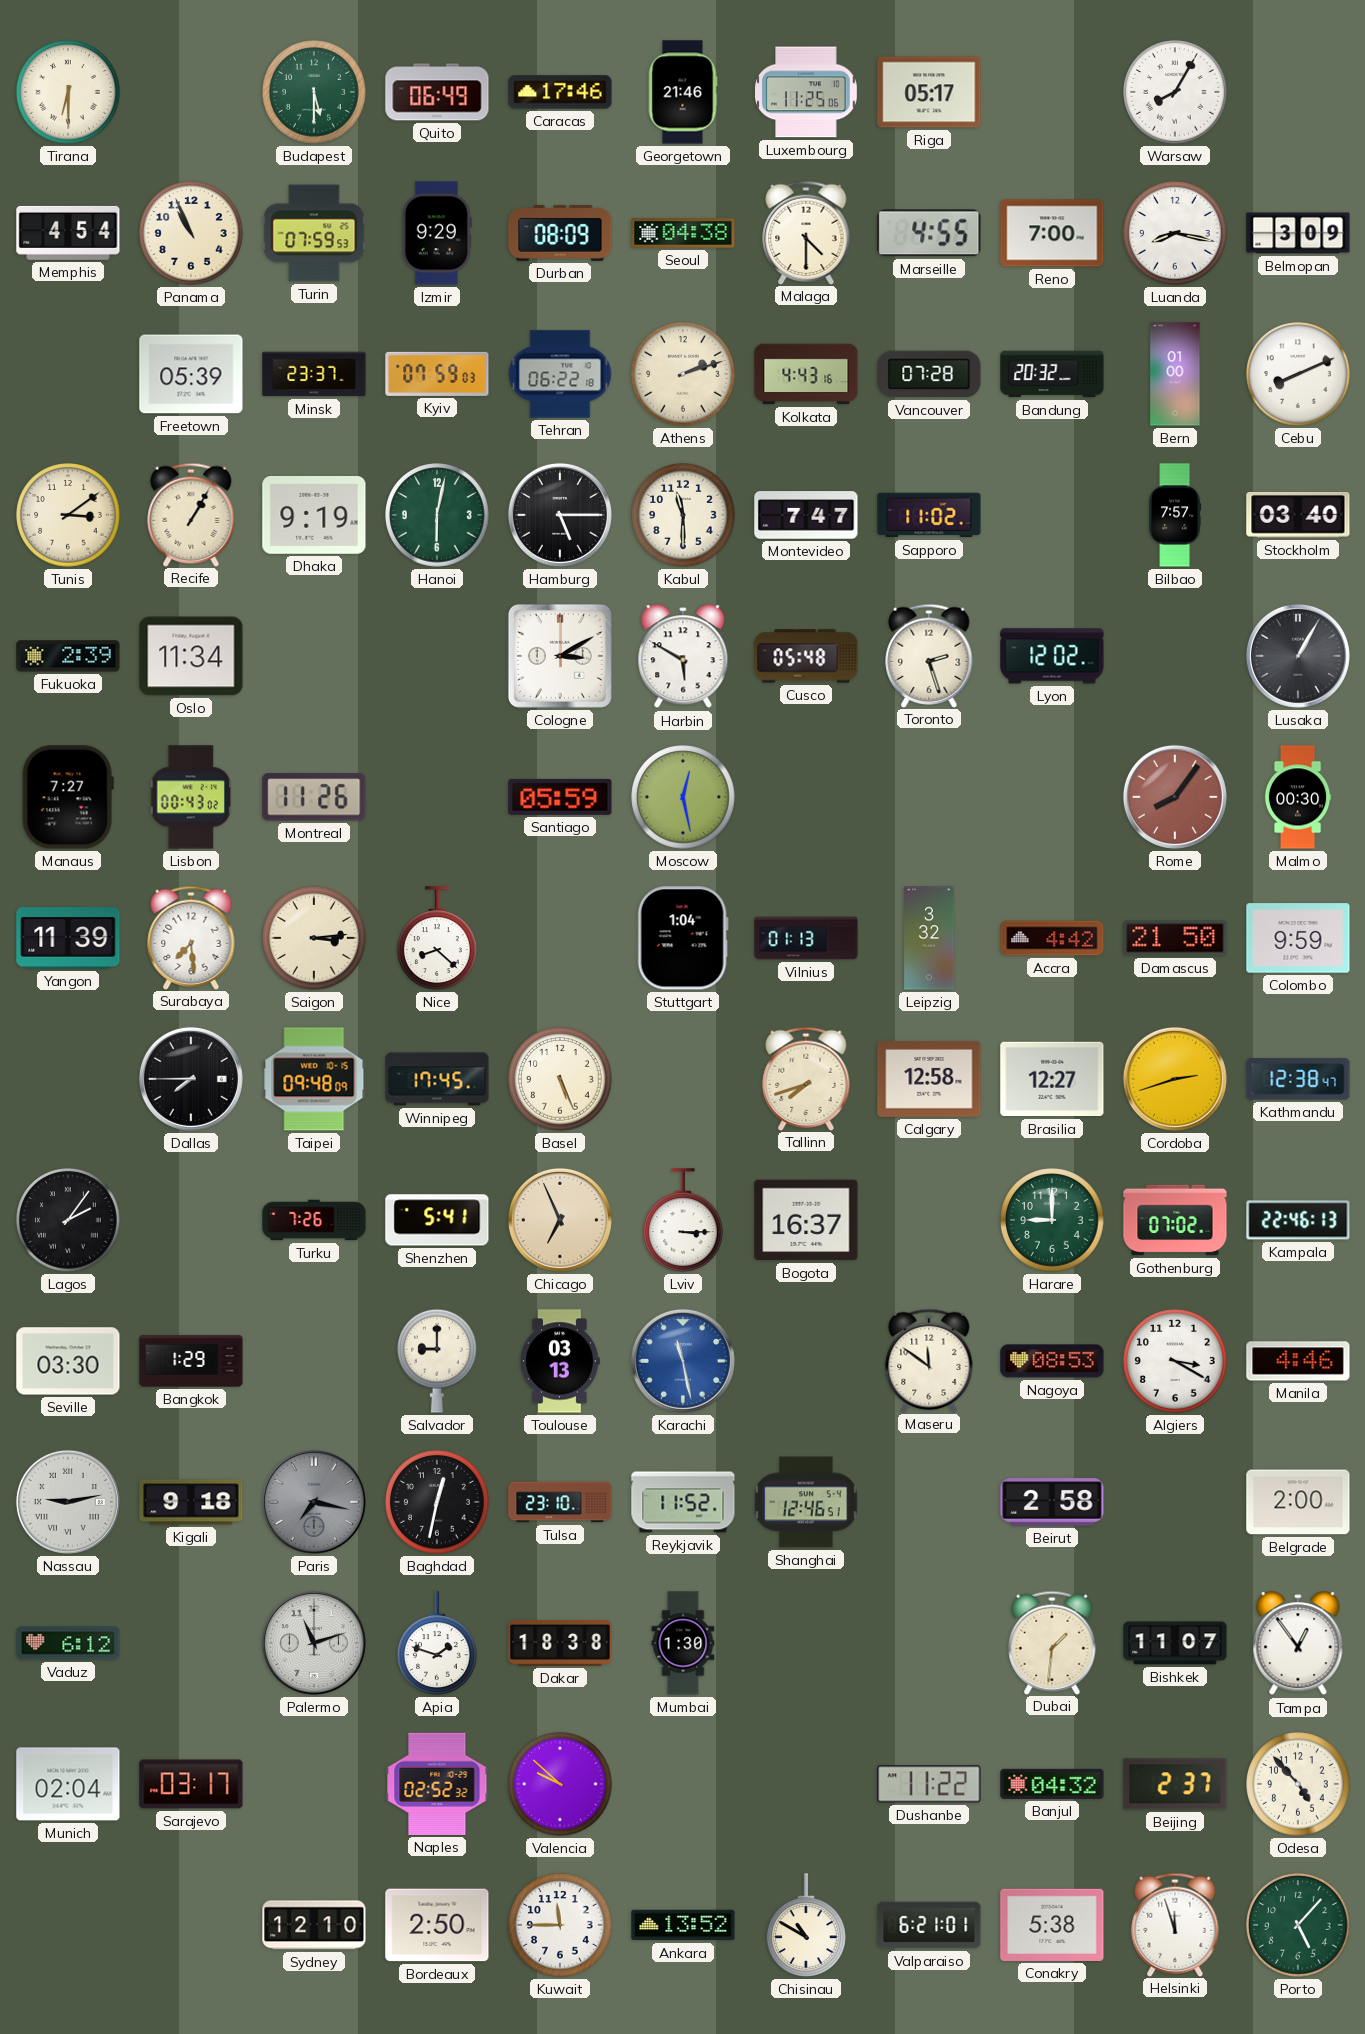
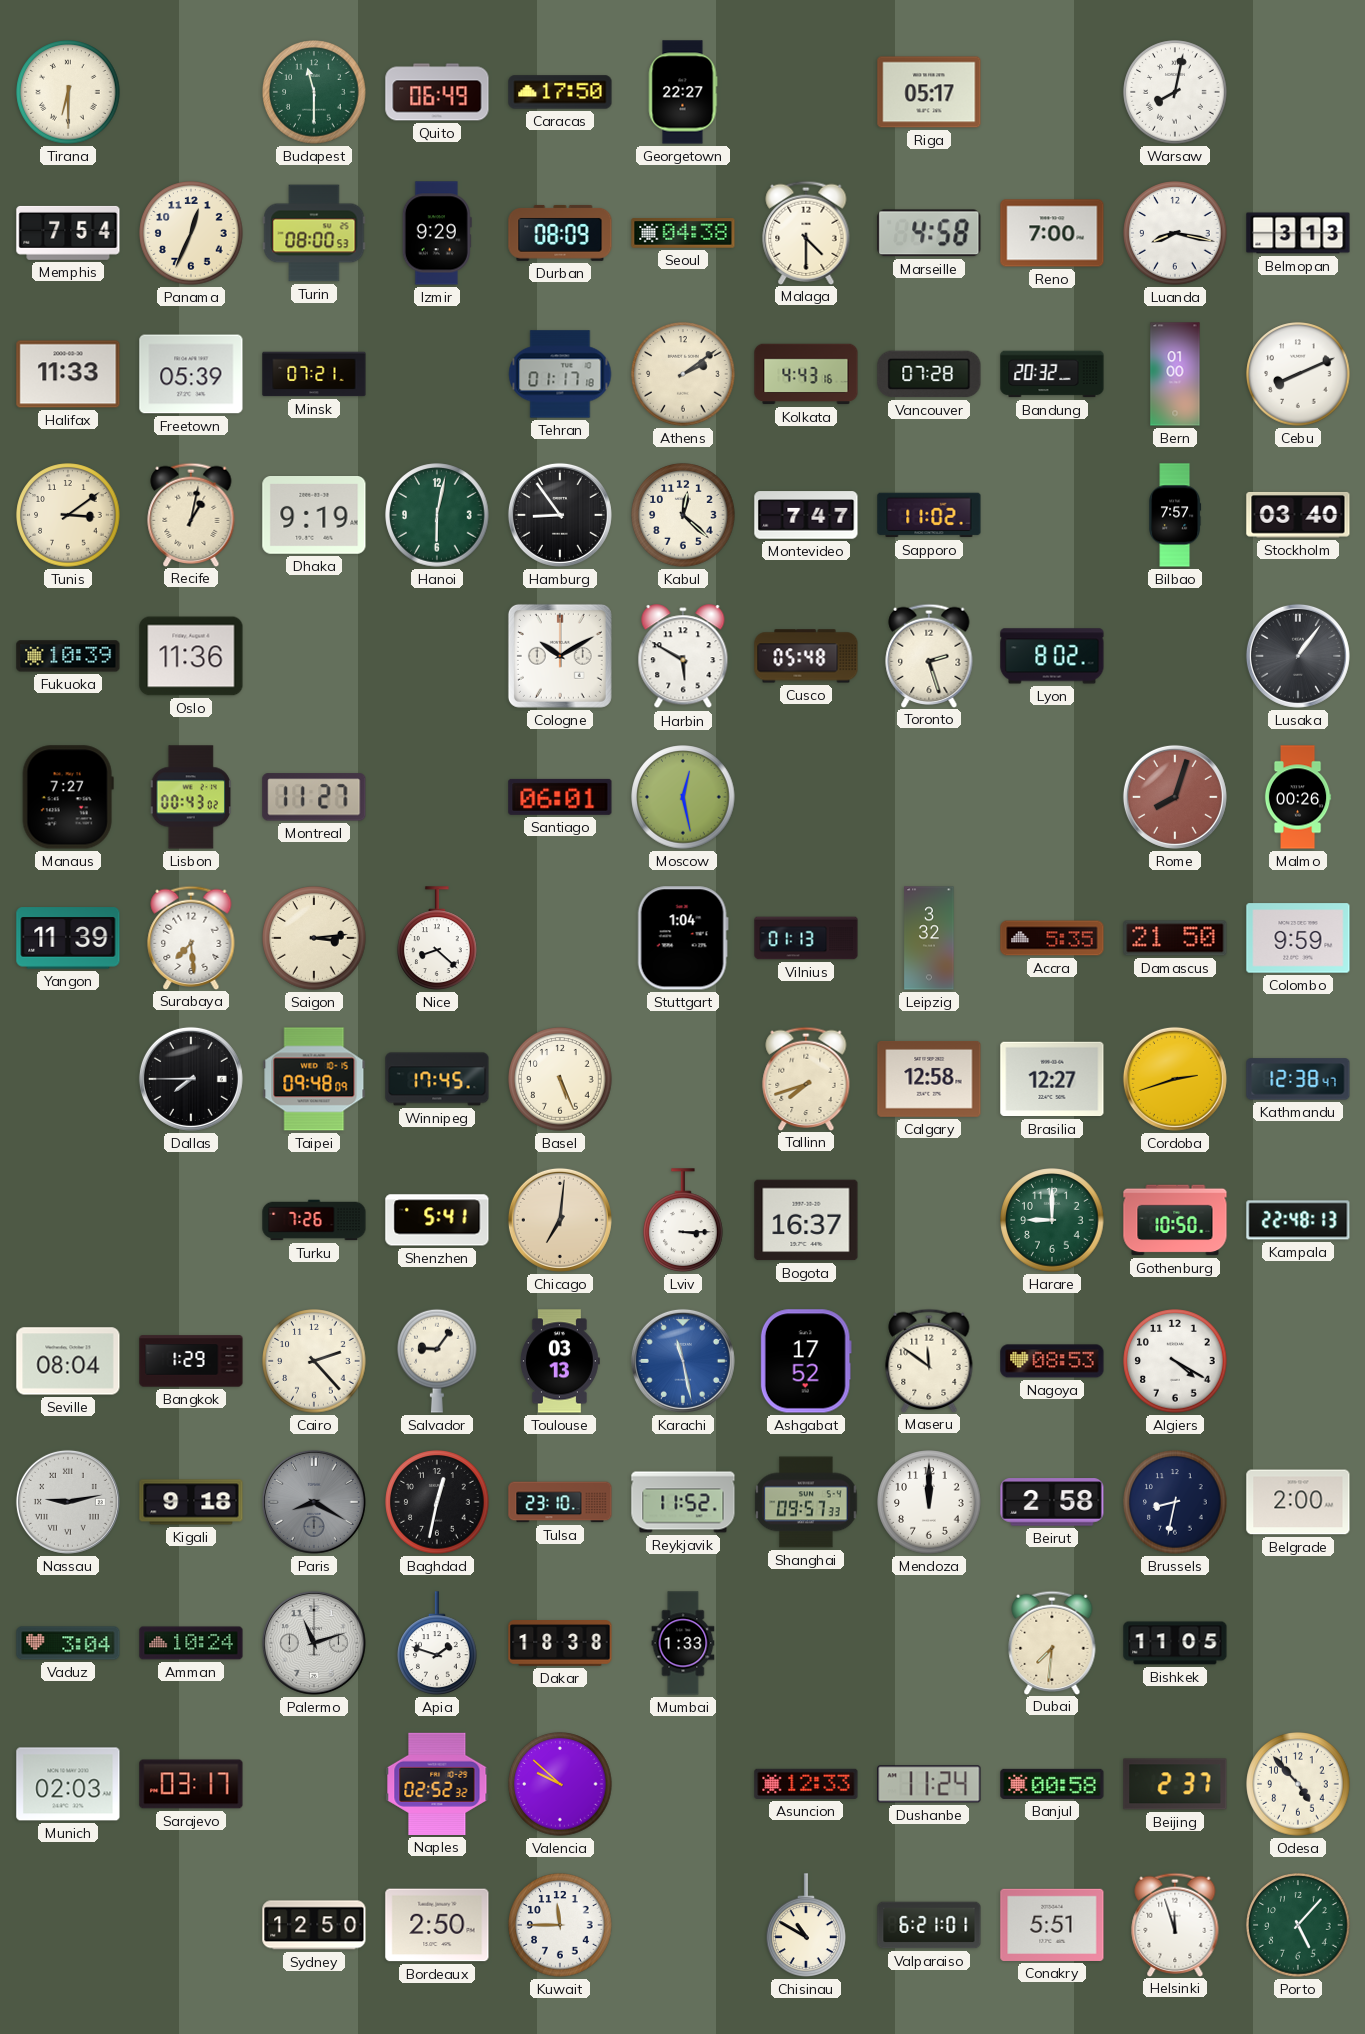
Budapest: 5:30 -> 11:30 (314, 92)
Caracas: 17:46 -> 17:50 (560, 92)
Georgetown: 21:46 -> 22:27 (683, 92)
Luxembourg: 11:25 -> none (806, 92)
Warsaw: 8:05 -> 8:02 (1175, 92)
Memphis: 4:54 -> 7:54 (68, 233)
Panama: 10:56 -> 12:34 (191, 233)
Turin: 07:59 -> 08:00 (314, 233)
Marseille: 4:55 -> 4:58 (929, 233)
Belmopan: 3:09 -> 3:13 (1298, 233)
Halifax: none -> 11:33 (68, 374)
Minsk: 23:37 -> 07:21 (314, 374)
Kyiv: 07:59 -> none (437, 374)
Tehran: 06:22 -> 01:17 (560, 374)
Athens: 2:12 -> 2:09 (683, 374)
Recife: 1:05 -> 1:02 (191, 514)
Hamburg: 5:15 -> 8:54 (560, 515)
Kabul: 11:30 -> 12:22 (683, 515)
Fukuoka: 2:39 -> 10:39 (68, 656)
Oslo: 11:34 -> 11:36 (191, 656)
Cologne: 3:10 -> 10:10 (560, 656)
Lyon: 12:02 -> 8:02 (1052, 656)
Lusaka: 1:05 -> 1:06 (1298, 656)
Montreal: 11:26 -> 11:27 (314, 797)
Santiago: 05:59 -> 06:01 (560, 797)
Rome: 8:06 -> 8:03 (1175, 797)
Malmo: 00:30 -> 00:26 (1298, 797)
Accra: 4:42 -> 5:35 (1052, 938)
Lagos: 2:06 -> none (68, 1220)
Chicago: 6:56 -> 7:01 (560, 1220)
Gothenburg: 07:02 -> 10:50 (1175, 1220)
Kampala: 22:46 -> 22:48 (1298, 1220)
Seville: 03:30 -> 08:04 (68, 1361)
Cairo: none -> 2:23 (314, 1361)
Salvador: 9:00 -> 9:06 (437, 1361)
Ashgabat: none -> 17:52 (806, 1361)
Algiers: 3:20 -> 4:20 (1175, 1361)
Manila: 4:46 -> none (1298, 1361)
Paris: 7:17 -> 8:20 (314, 1502)
Shanghai: 12:46 -> 09:57 (806, 1502)
Mendoza: none -> 12:00 (929, 1502)
Brussels: none -> 8:32 (1175, 1502)
Vaduz: 6:12 -> 3:04 (68, 1643)
Amman: none -> 10:24 (191, 1643)
Mumbai: 1:30 -> 1:33 (683, 1643)
Dubai: 1:31 -> 7:31 (1052, 1642)
Bishkek: 11:07 -> 11:05 (1175, 1643)
Tampa: 12:54 -> none (1298, 1644)
Munich: 02:04 -> 02:03 (68, 1784)
Asuncion: none -> 12:33 (806, 1784)
Dushanbe: 11:22 -> 11:24 (929, 1784)
Banjul: 04:32 -> 00:58 (1052, 1784)
Sydney: 12:10 -> 12:50 (314, 1925)
Ankara: 13:52 -> none (683, 1925)
Conakry: 5:38 -> 5:51 (1052, 1925)
